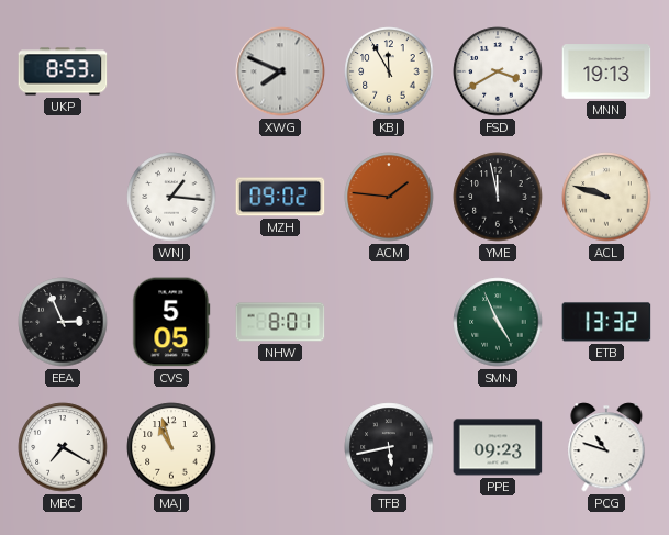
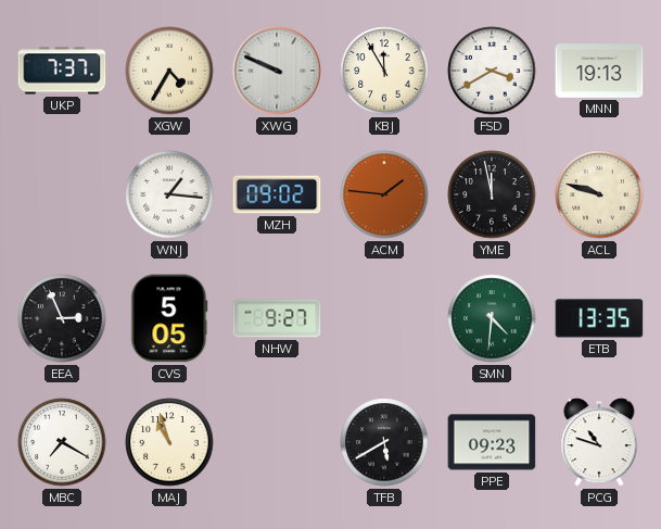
UKP: 8:53 -> 7:37 (62, 71)
XGW: none -> 4:35 (169, 71)
XWG: 7:49 -> 9:49 (277, 71)
NHW: 8:01 -> 9:27 (277, 318)
SMN: 4:56 -> 4:31 (492, 318)
ETB: 13:32 -> 13:35 (599, 318)
TFB: 5:43 -> 5:40 (384, 442)
